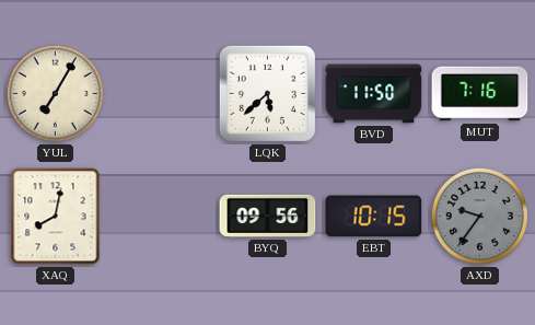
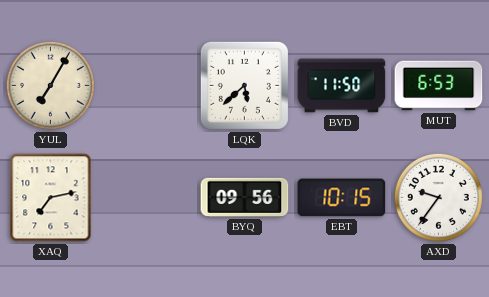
MUT: 7:16 -> 6:53 (439, 86)
XAQ: 8:02 -> 7:13 (51, 198)
AXD dial: grey -> white (438, 197)
